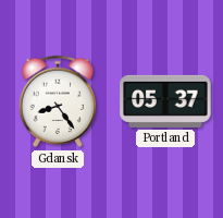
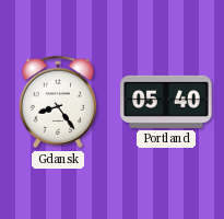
Portland: 05:37 -> 05:40 (166, 102)
